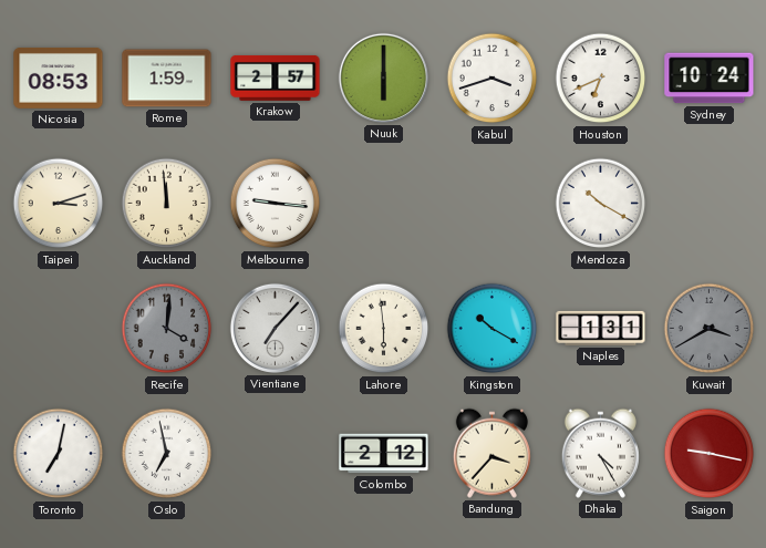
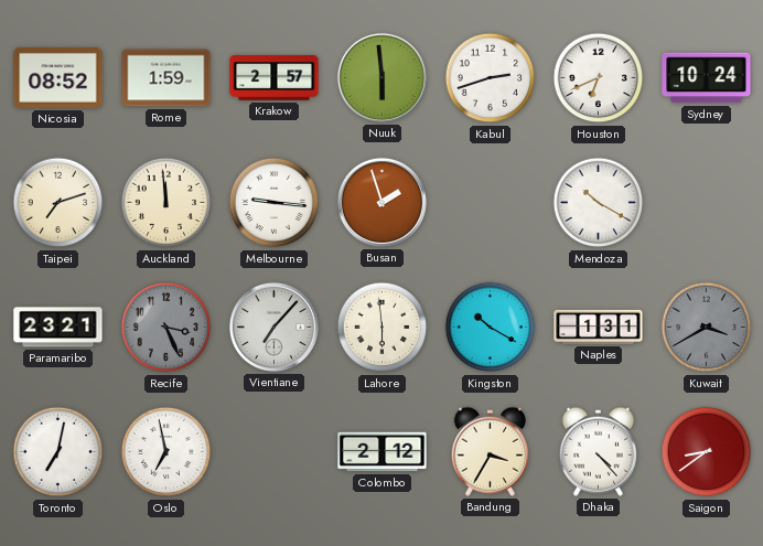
Nicosia: 08:53 -> 08:52 (58, 77)
Nuuk: 6:00 -> 5:59 (382, 77)
Kabul: 3:42 -> 2:42 (491, 78)
Taipei: 3:12 -> 7:12 (58, 203)
Busan: none -> 1:57 (382, 202)
Paramaribo: none -> 23:21 (58, 328)
Recife: 4:01 -> 3:26 (166, 328)
Bandung: 3:37 -> 3:35 (490, 451)
Dhaka: 4:25 -> 4:23 (598, 451)
Saigon: 9:17 -> 8:39 (707, 452)
